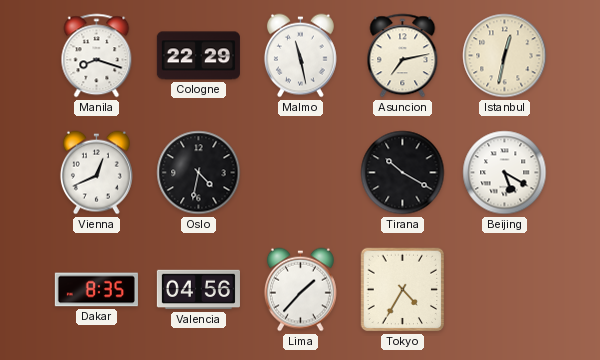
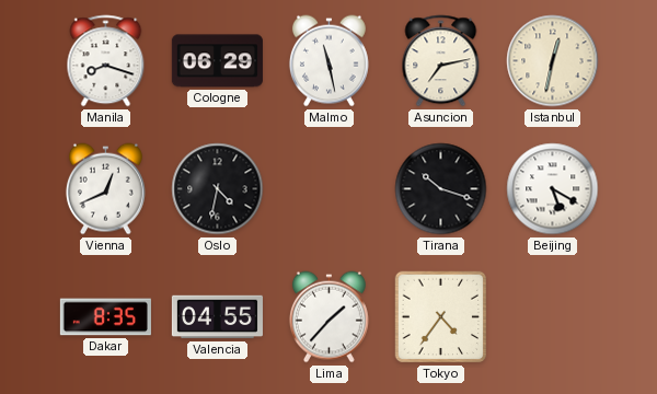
Cologne: 22:29 -> 06:29 (217, 61)
Tirana: 10:20 -> 10:18 (441, 189)
Valencia: 04:56 -> 04:55 (217, 317)
Tokyo: 4:35 -> 4:36 (441, 317)
